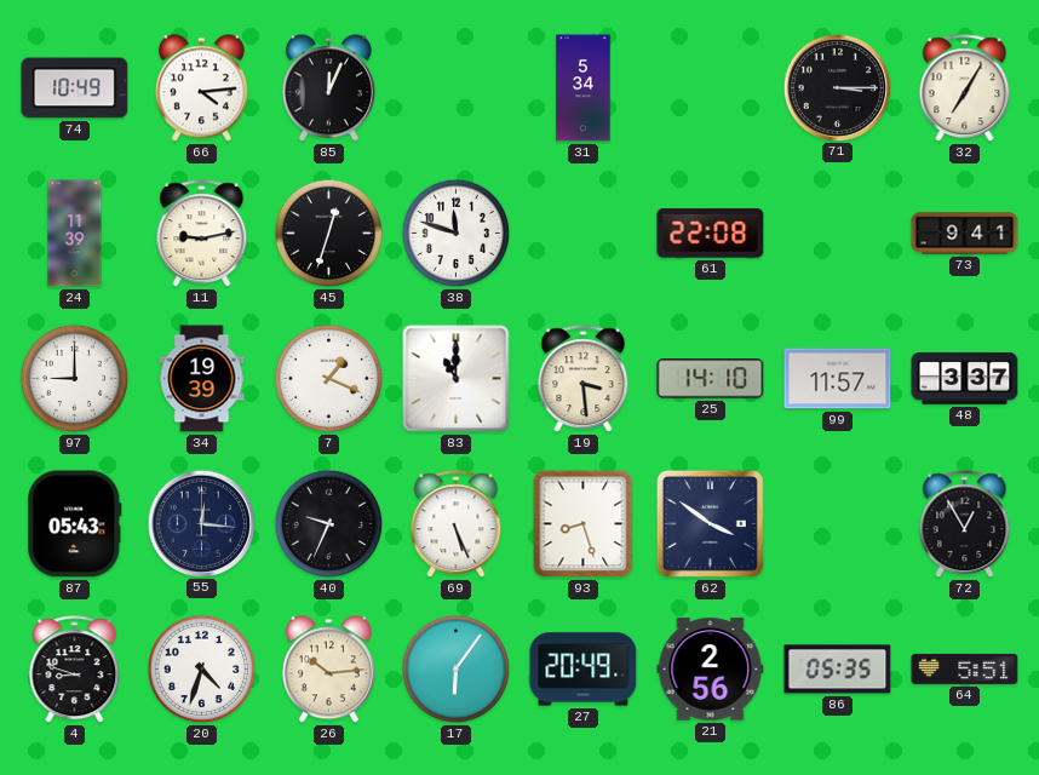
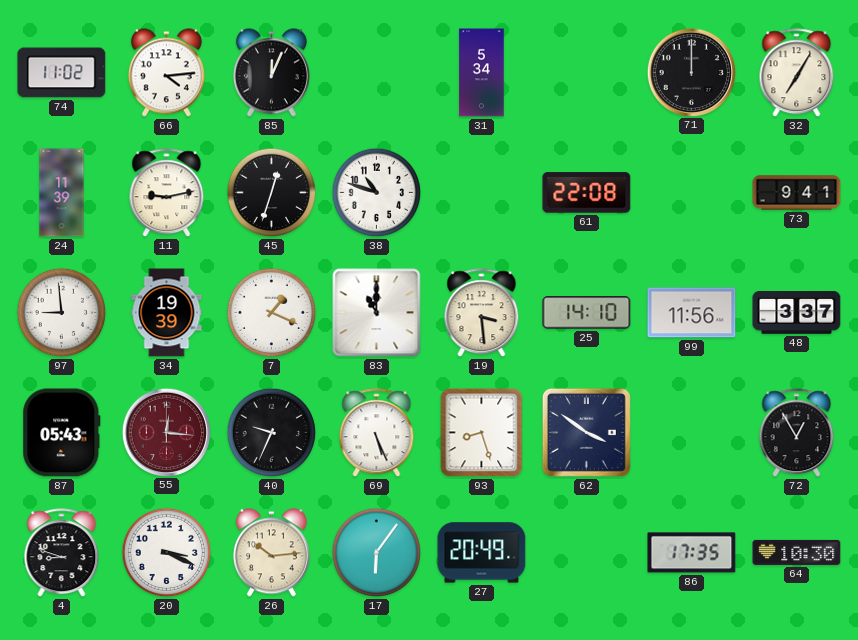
74: 10:49 -> 11:02 (62, 73)
71: 3:15 -> 12:00 (691, 72)
38: 11:48 -> 10:48 (377, 193)
97: 9:00 -> 8:59 (62, 313)
99: 11:57 -> 11:56 (692, 313)
55 dial: navy -> burgundy (166, 432)
20: 4:33 -> 3:19 (167, 553)
21: 2:56 -> none (711, 670)
86: 05:35 -> 17:35 (692, 553)
64: 5:51 -> 10:30 (797, 552)
